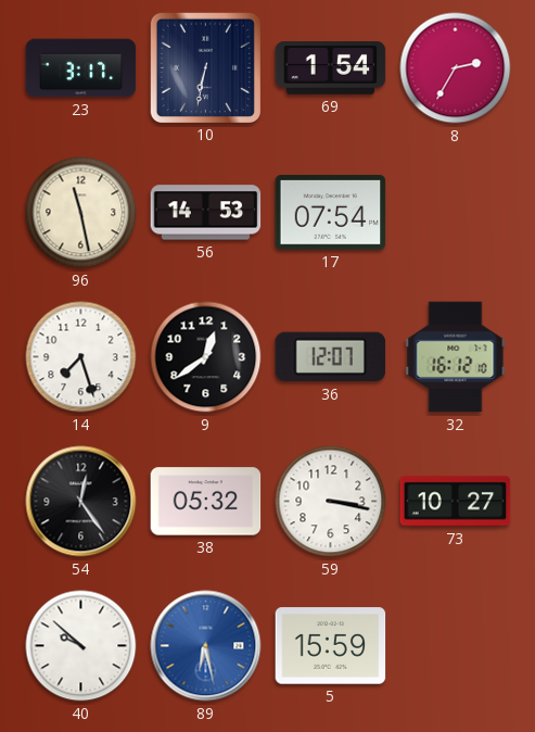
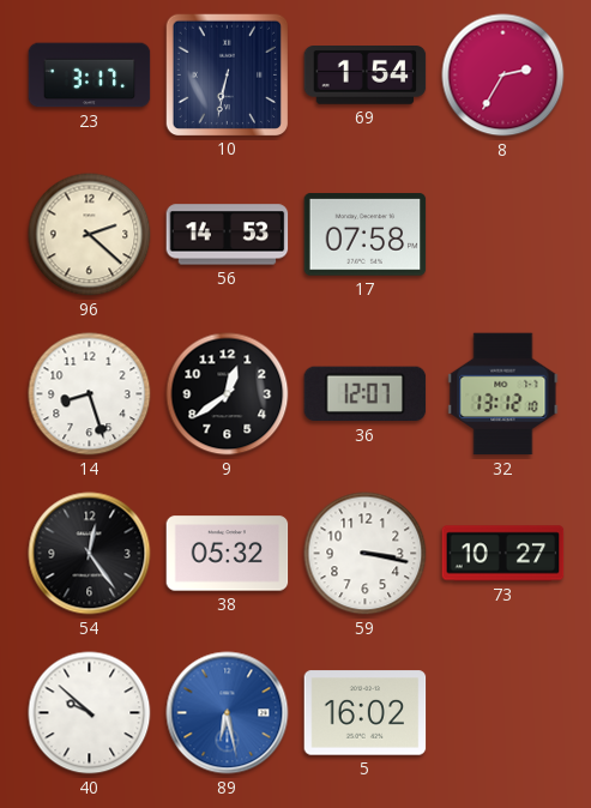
96: 11:28 -> 2:22 (90, 235)
17: 07:54 -> 07:58 (366, 235)
14: 7:27 -> 8:27 (90, 394)
32: 16:12 -> 13:12 (503, 394)
5: 15:59 -> 16:02 (366, 713)
